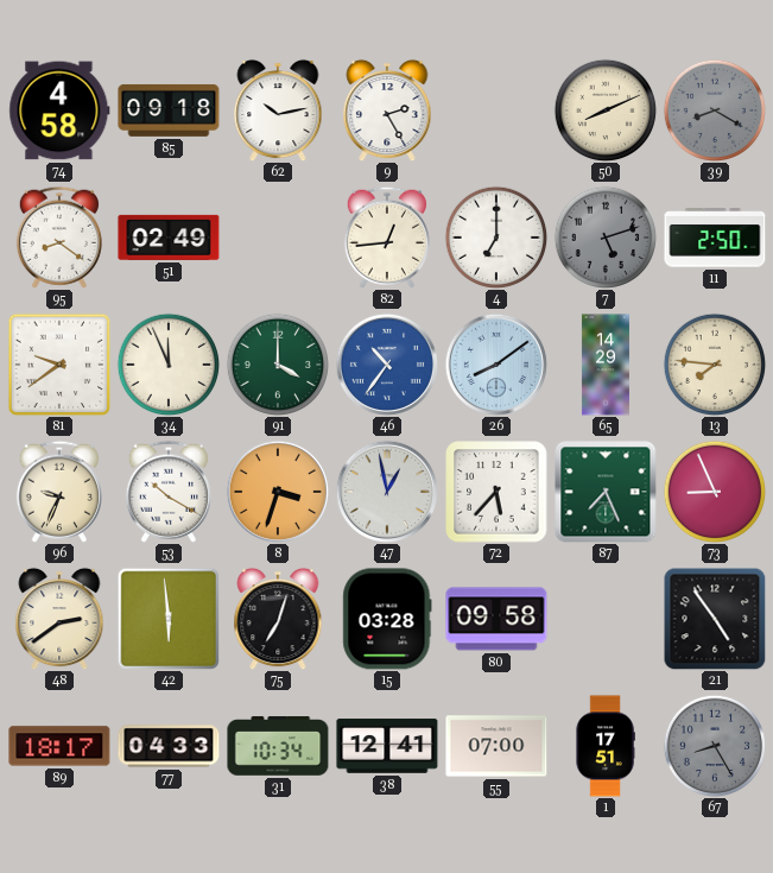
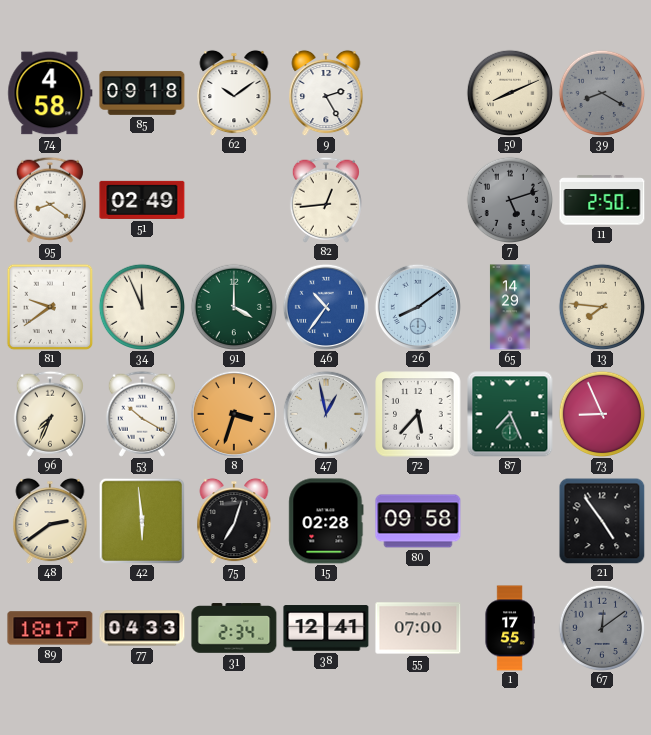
62: 10:13 -> 10:09 (234, 93)
4: 7:00 -> none (496, 238)
96: 9:34 -> 7:34 (50, 414)
15: 03:28 -> 02:28 (326, 521)
31: 10:34 -> 2:34 (234, 628)
1: 17:51 -> 17:55 (510, 628)
67: 8:25 -> 12:09 (602, 628)
